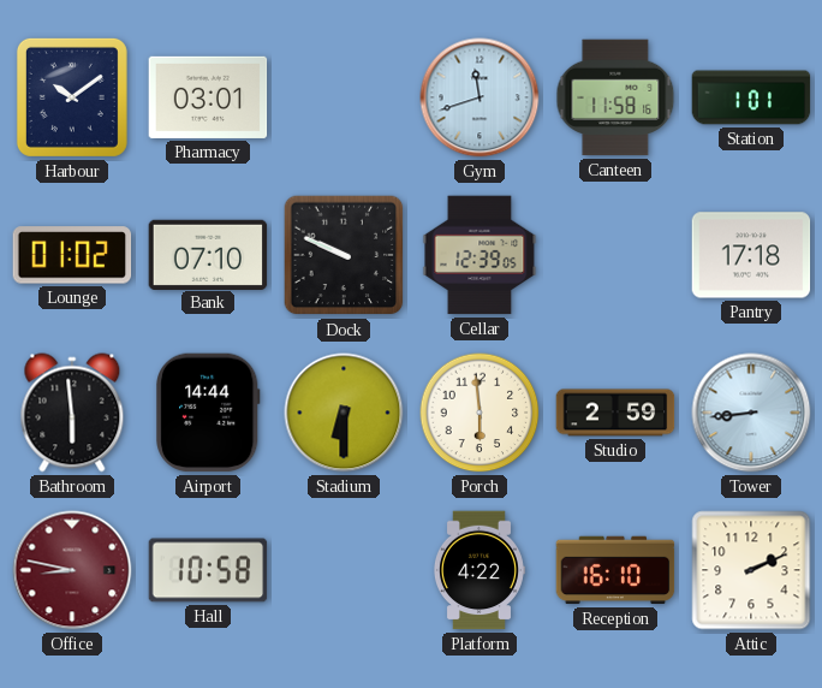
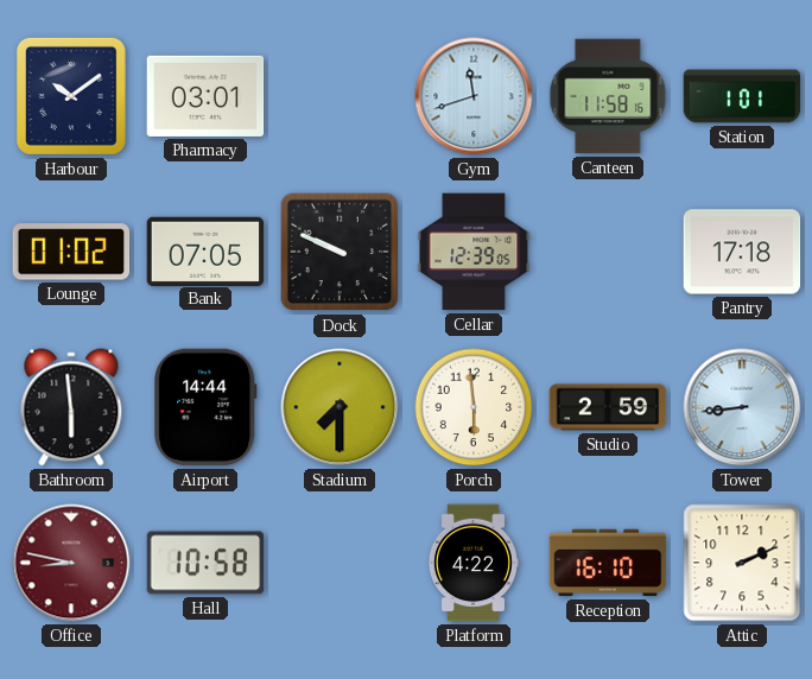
Bank: 07:10 -> 07:05 (205, 250)
Stadium: 6:30 -> 7:30 (340, 407)
